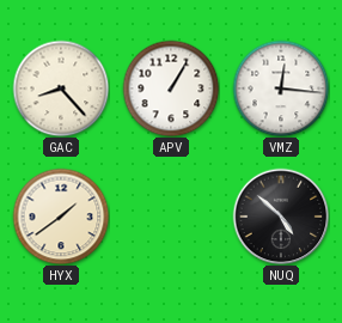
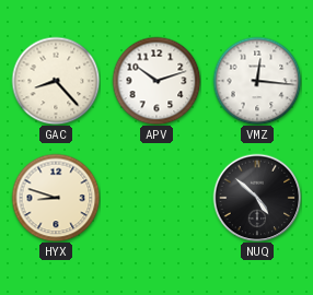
APV: 1:05 -> 10:12 (156, 81)
HYX: 1:39 -> 8:48 (56, 198)
